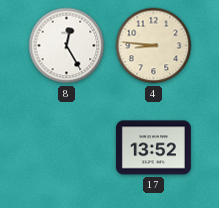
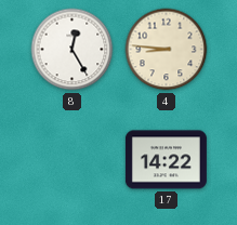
17: 13:52 -> 14:22 (166, 160)
